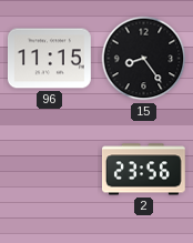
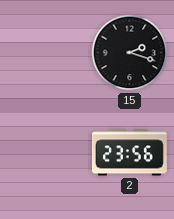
96: 11:15 -> none (49, 59)
15: 8:24 -> 2:18 (130, 53)
